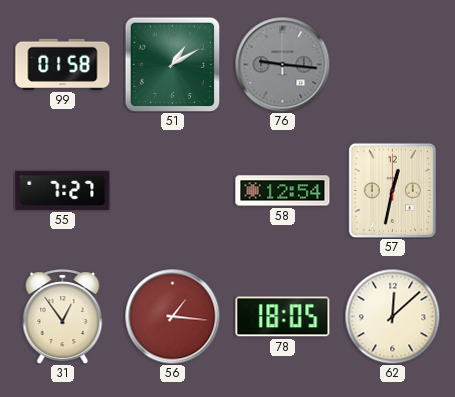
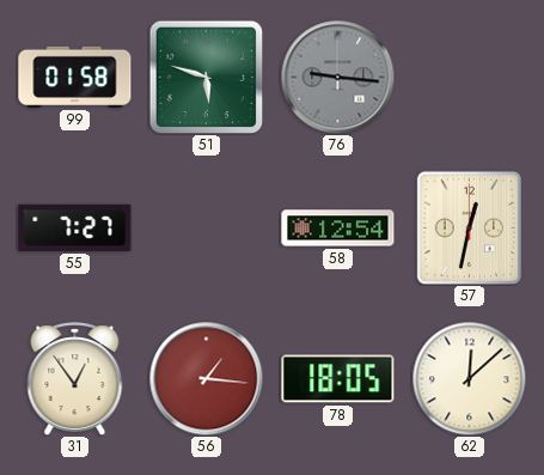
51: 1:10 -> 5:48 (206, 77)
